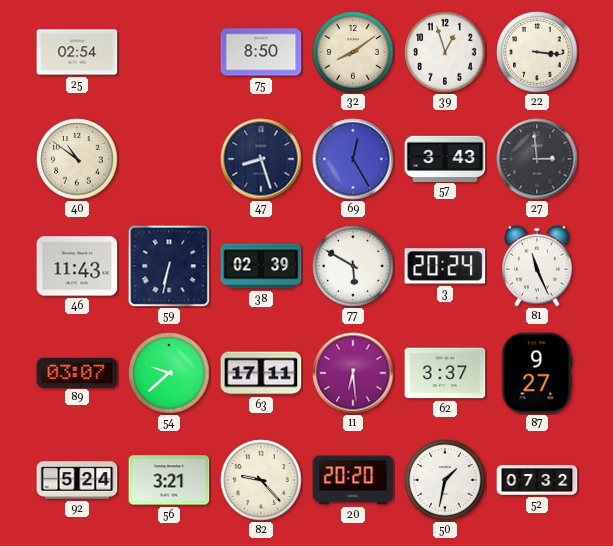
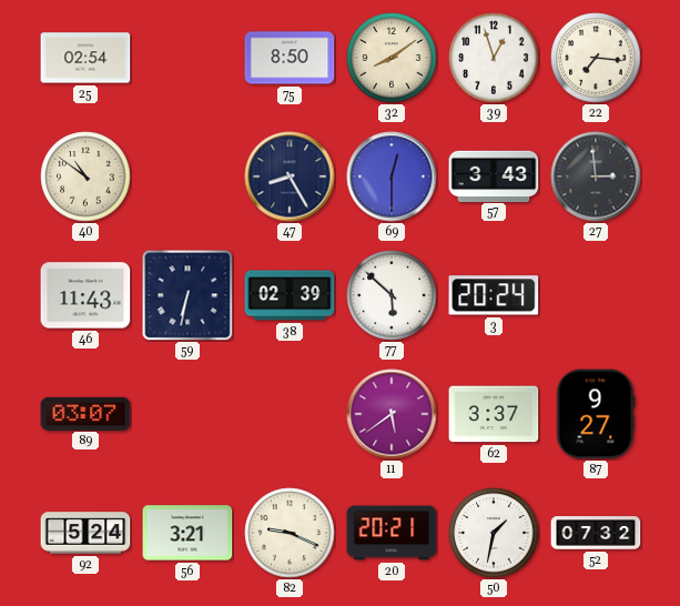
22: 3:16 -> 7:16 (596, 58)
47: 8:27 -> 8:25 (290, 176)
69: 12:25 -> 12:30 (392, 176)
77: 5:50 -> 5:52 (392, 295)
81: 11:26 -> none (537, 266)
54: 9:38 -> none (169, 373)
63: 17:11 -> none (261, 373)
11: 6:29 -> 5:39 (392, 414)
82: 9:23 -> 9:19 (290, 533)
20: 20:20 -> 20:21 (392, 533)
